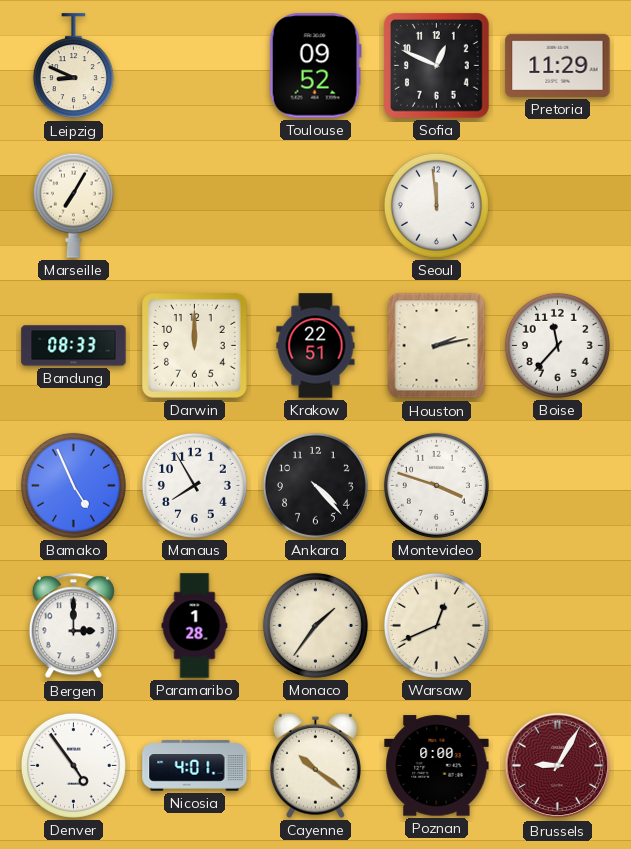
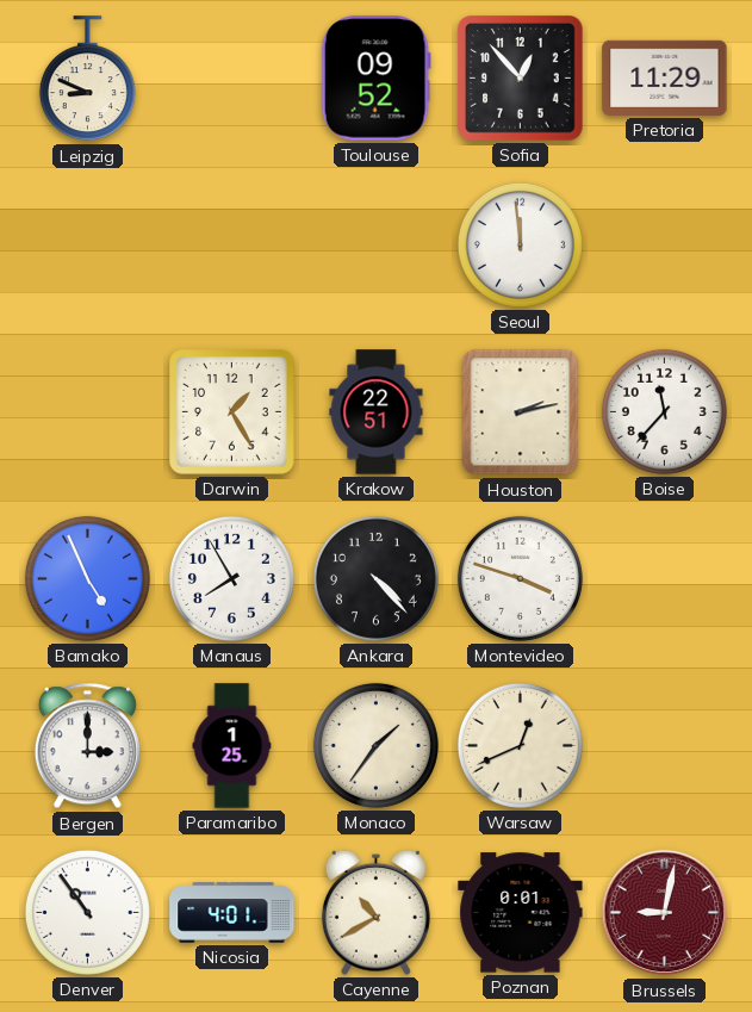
Sofia: 12:49 -> 12:53 (521, 79)
Marseille: 7:05 -> none (73, 205)
Bandung: 08:33 -> none (74, 346)
Darwin: 12:00 -> 1:25 (232, 412)
Paramaribo: 1:28 -> 1:25 (232, 746)
Denver: 4:54 -> 10:54 (87, 912)
Cayenne: 10:21 -> 10:40 (375, 912)
Poznan: 0:00 -> 0:01 (521, 913)
Brussels: 9:05 -> 9:02 (665, 913)
